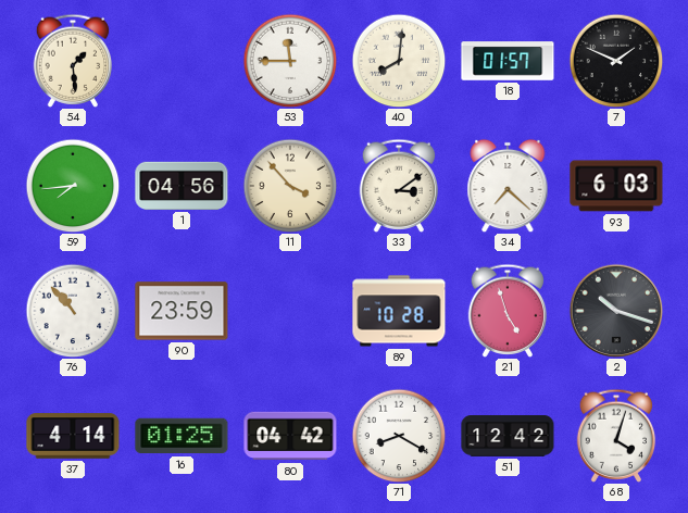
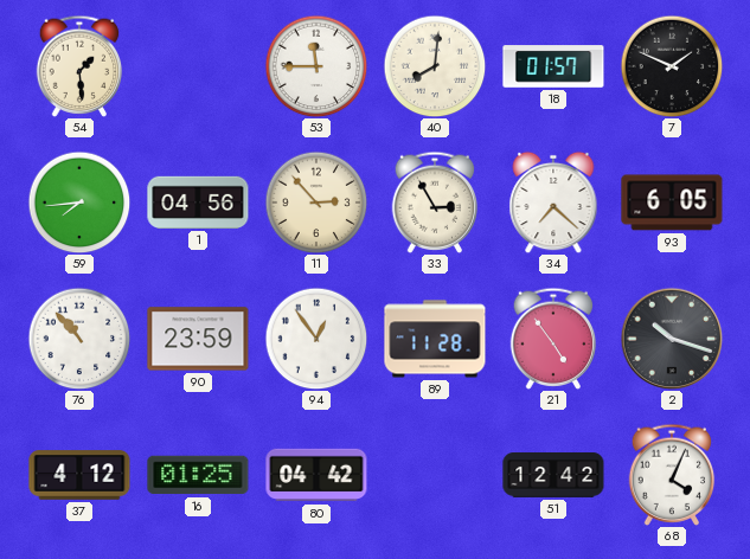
11: 3:53 -> 2:53 (316, 203)
33: 3:09 -> 2:55 (435, 203)
93: 6:03 -> 6:05 (672, 203)
94: none -> 12:54 (316, 339)
89: 10:28 -> 11:28 (435, 339)
21: 4:57 -> 4:54 (553, 339)
37: 4:14 -> 4:12 (79, 475)
71: 8:20 -> none (399, 436)
68: 4:03 -> 4:04 (672, 475)
